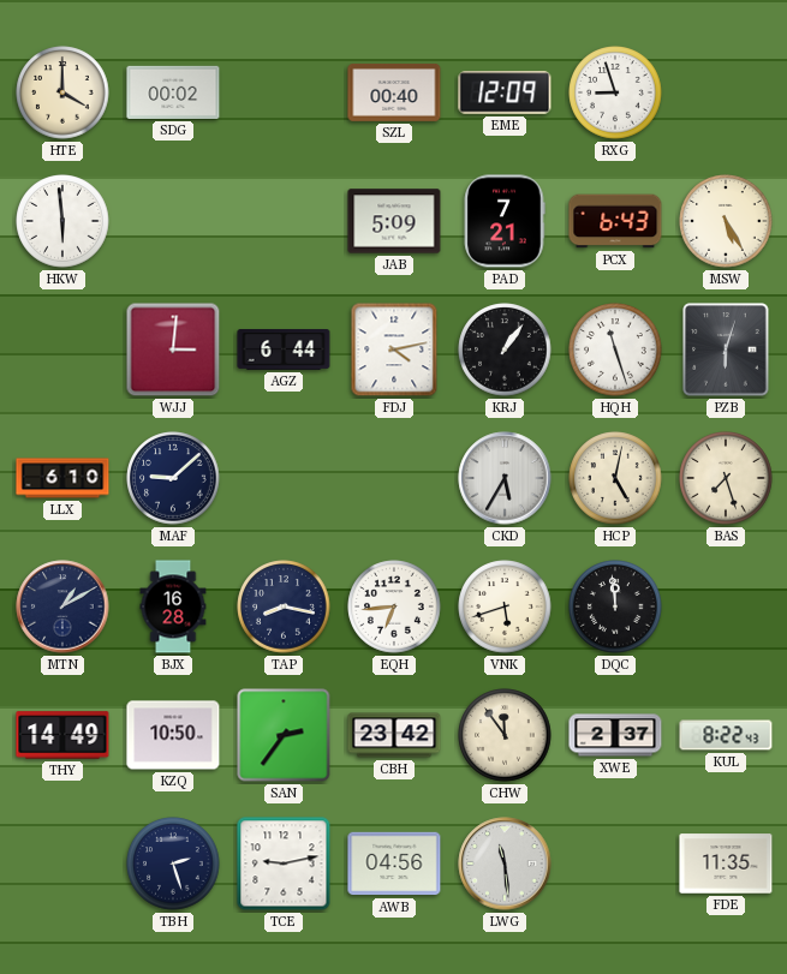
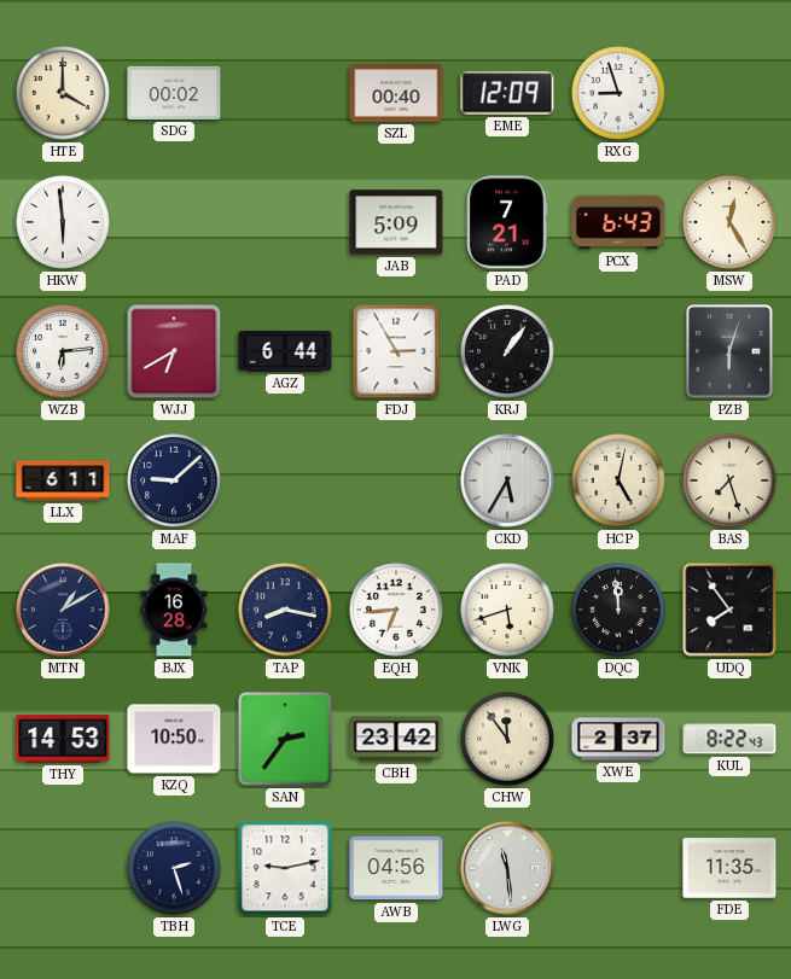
MSW: 5:25 -> 12:25 (729, 222)
WZB: none -> 6:14 (63, 351)
WJJ: 3:01 -> 6:40 (174, 351)
FDJ: 4:13 -> 2:55 (396, 351)
HQH: 11:27 -> none (615, 349)
LLX: 6:10 -> 6:11 (63, 480)
UDQ: none -> 7:54 (729, 610)
THY: 14:49 -> 14:53 (63, 739)
